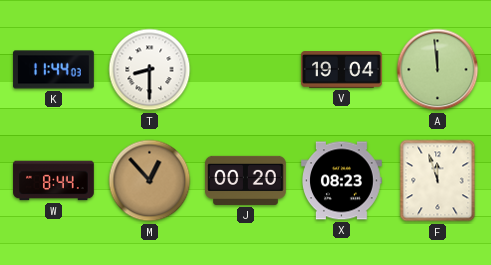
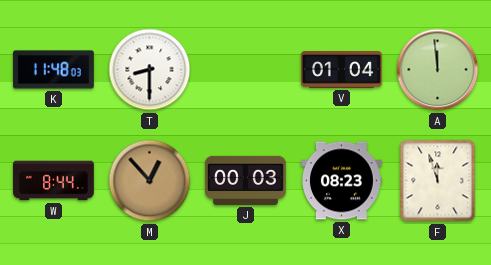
K: 11:44 -> 11:48 (54, 70)
V: 19:04 -> 01:04 (342, 70)
J: 00:20 -> 00:03 (246, 180)
